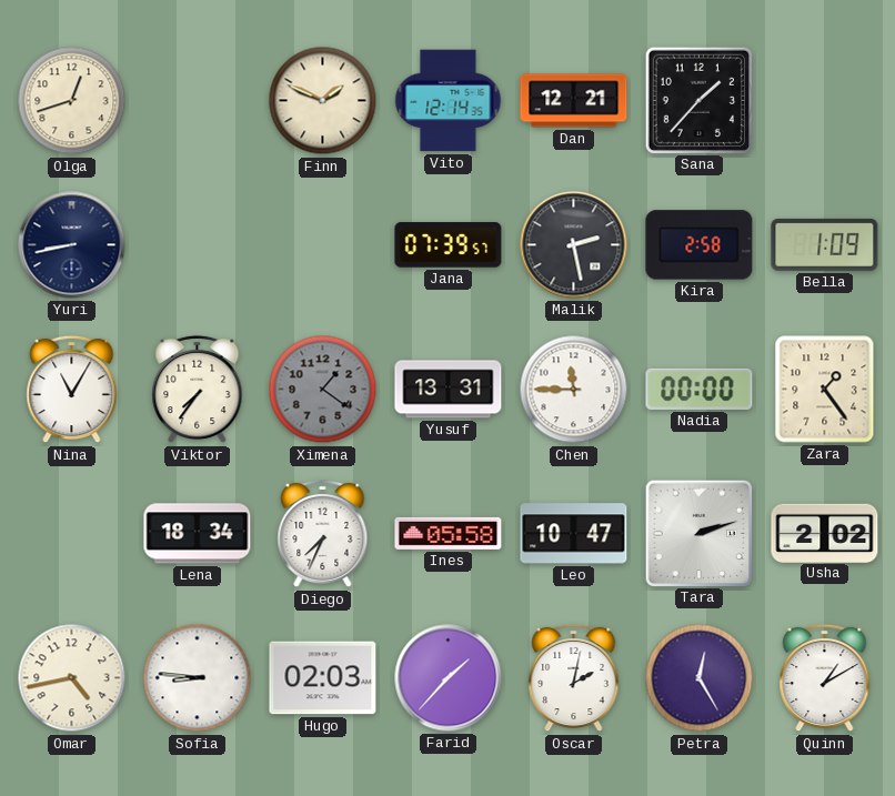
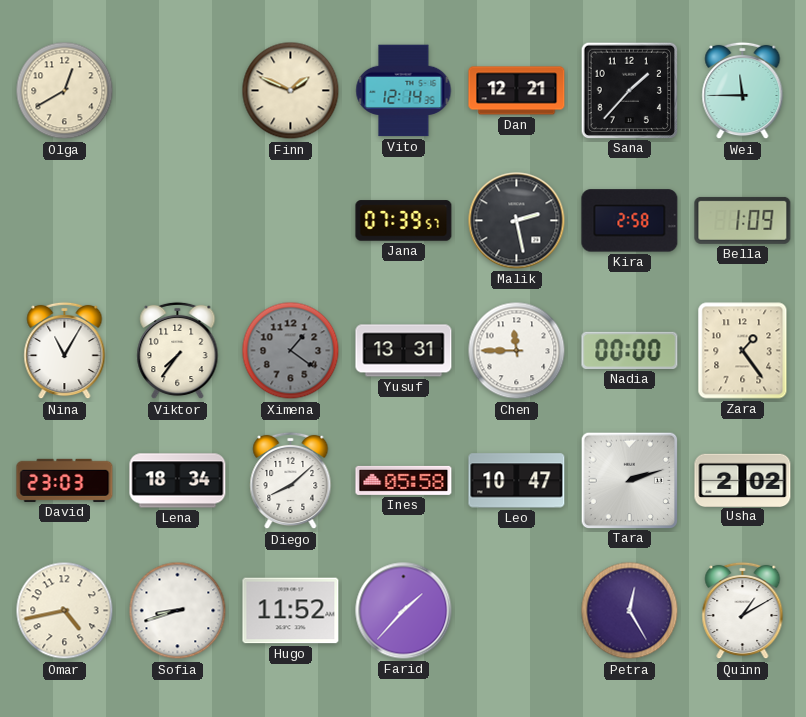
Olga: 12:42 -> 12:40 (65, 91)
Wei: none -> 11:45 (743, 91)
Yuri: 8:43 -> none (72, 245)
David: none -> 23:03 (65, 480)
Diego: 7:34 -> 8:08 (291, 481)
Sofia: 8:46 -> 8:42 (178, 611)
Hugo: 02:03 -> 11:52 (291, 611)
Oscar: 2:02 -> none (574, 678)
